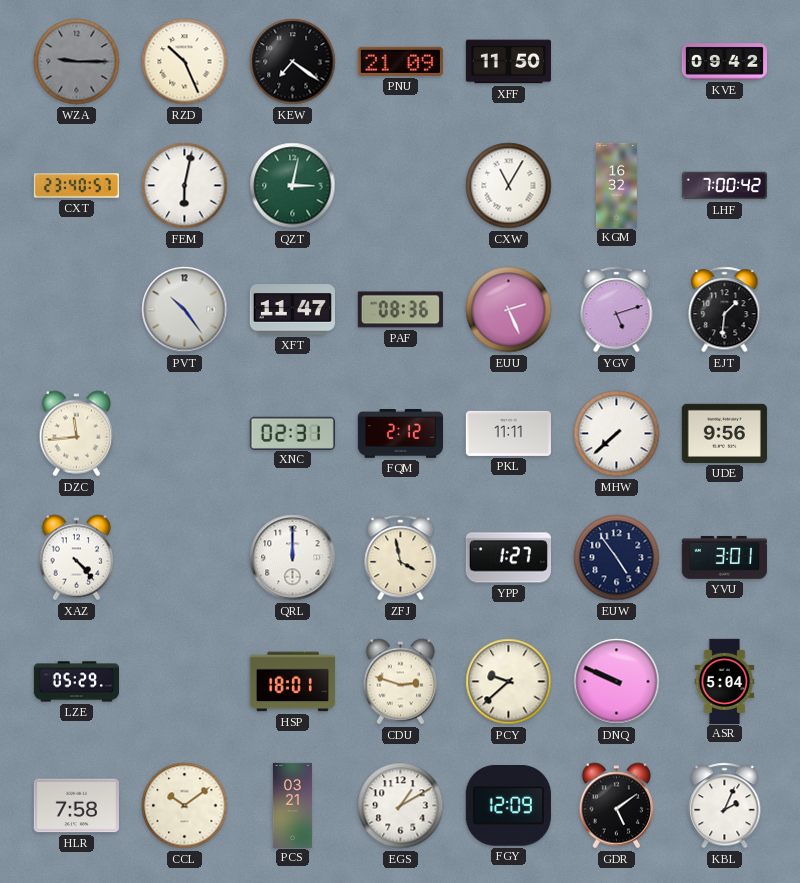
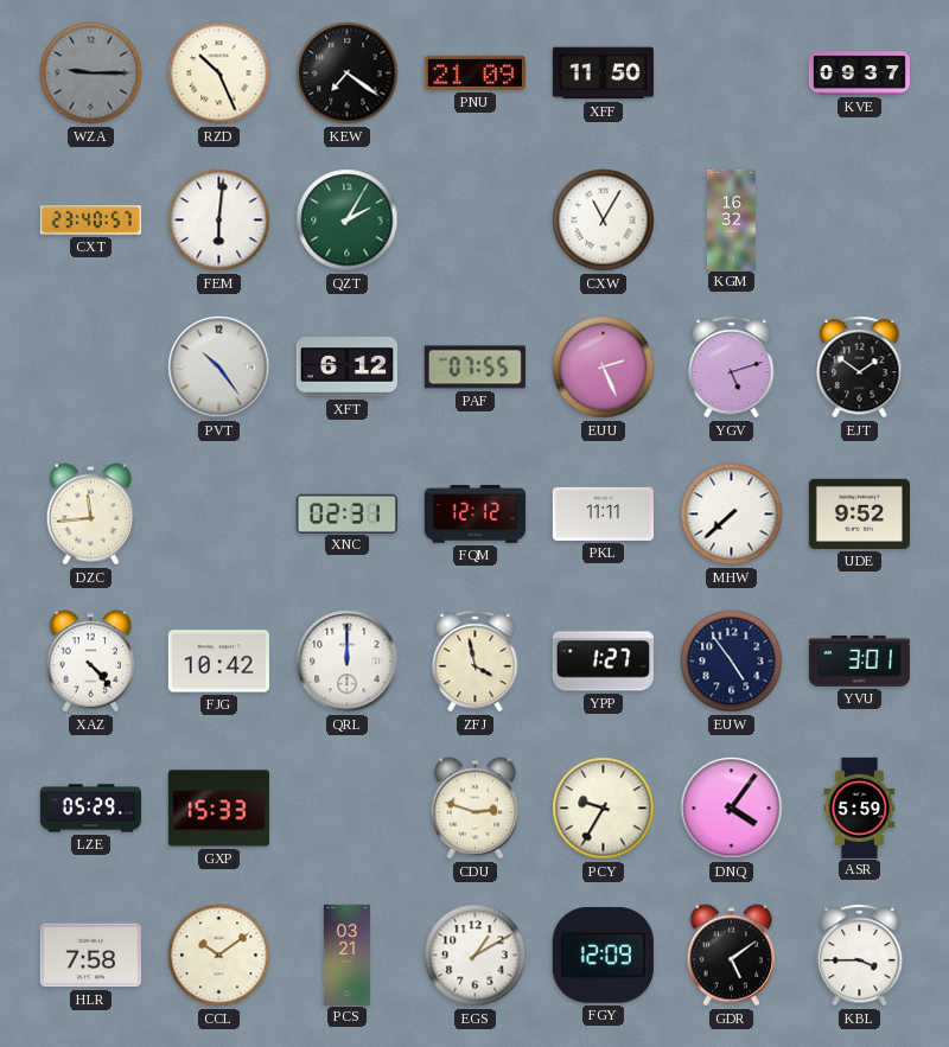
KVE: 09:42 -> 09:37 (859, 74)
FEM: 6:02 -> 6:01 (219, 221)
QZT: 3:02 -> 2:05 (348, 221)
LHF: 7:00 -> none (724, 186)
XFT: 11:47 -> 6:12 (346, 368)
PAF: 08:36 -> 07:55 (474, 368)
EJT: 1:31 -> 1:51 (860, 368)
FQM: 2:12 -> 12:12 (474, 515)
UDE: 9:56 -> 9:52 (859, 513)
FJG: none -> 10:42 (218, 662)
GXP: none -> 15:33 (218, 809)
HSP: 18:01 -> none (292, 682)
PCY: 9:38 -> 9:35 (604, 809)
DNQ: 9:49 -> 4:06 (732, 809)
ASR: 5:04 -> 5:59 (860, 807)
KBL: 2:04 -> 3:45 (860, 956)
